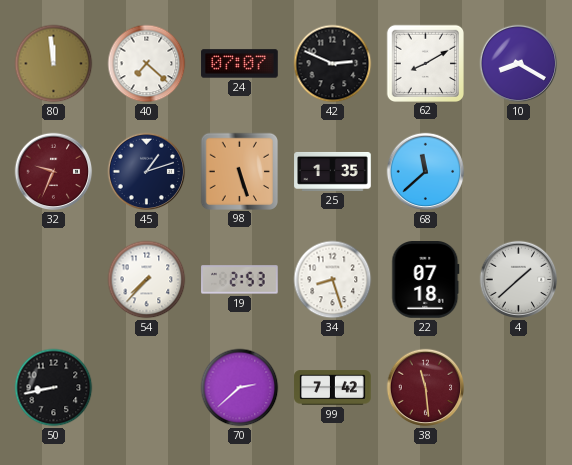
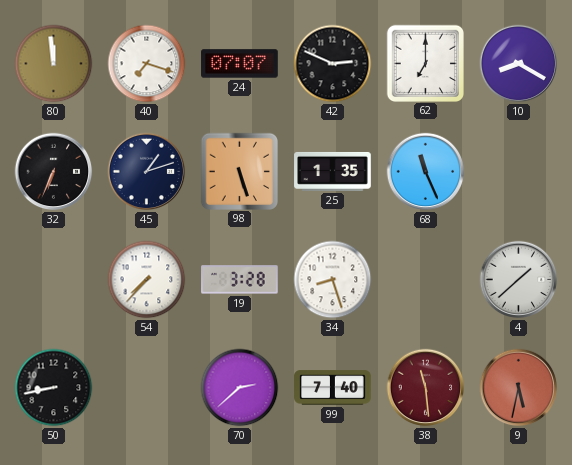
40: 7:22 -> 7:18 (147, 64)
62: 8:10 -> 7:00 (425, 63)
32: 9:34 -> 6:34 (54, 172)
32 dial: burgundy -> black (54, 172)
68: 11:38 -> 11:26 (426, 172)
19: 2:53 -> 3:28 (240, 280)
22: 07:18 -> none (426, 280)
99: 7:42 -> 7:40 (333, 388)
9: none -> 5:32 (519, 388)
